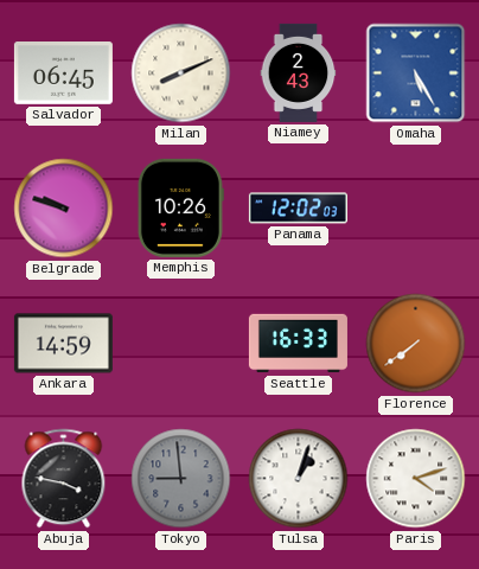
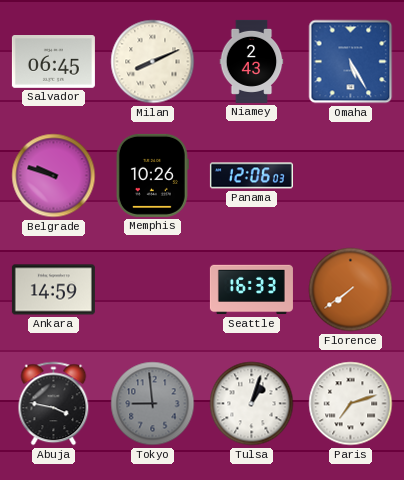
Panama: 12:02 -> 12:06 (251, 176)
Paris: 4:12 -> 7:12 (351, 404)
